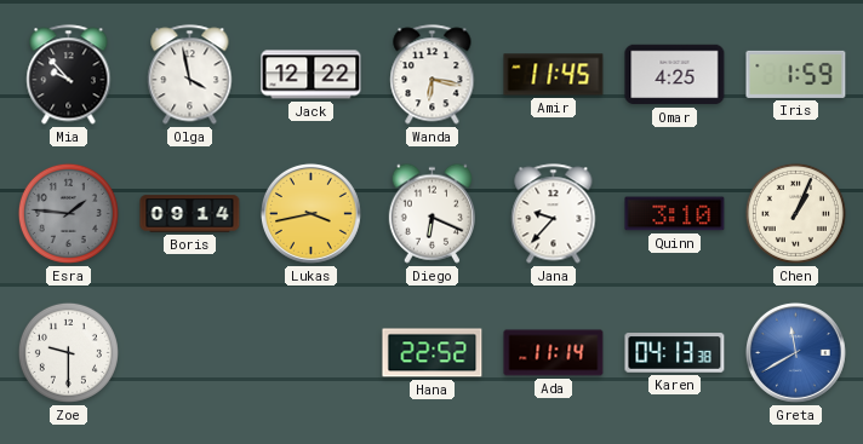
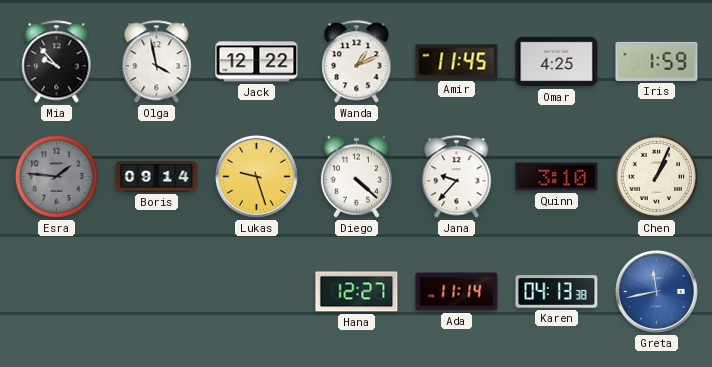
Wanda: 6:17 -> 1:11 (357, 62)
Lukas: 3:43 -> 9:27 (256, 176)
Diego: 6:19 -> 4:22 (356, 176)
Zoe: 9:30 -> none (68, 352)
Hana: 22:52 -> 12:27 (357, 292)
Greta: 11:40 -> 11:43 (656, 291)
